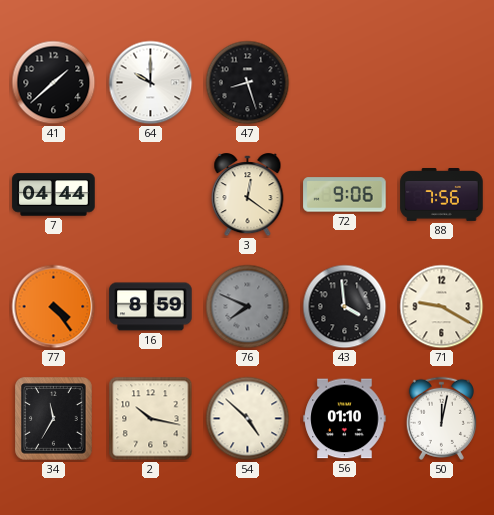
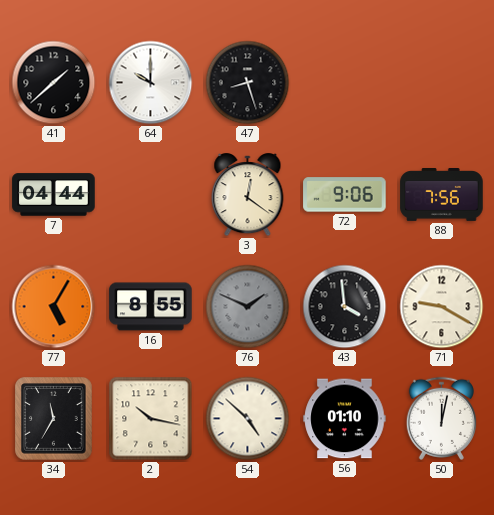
77: 4:24 -> 5:05 (54, 307)
16: 8:59 -> 8:55 (151, 307)
76: 7:49 -> 1:49 (248, 307)
